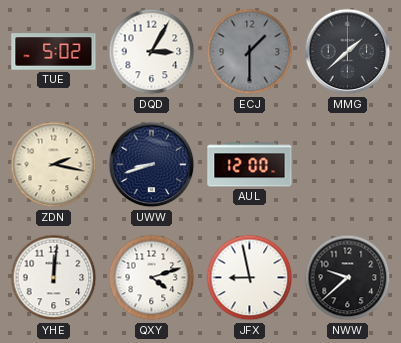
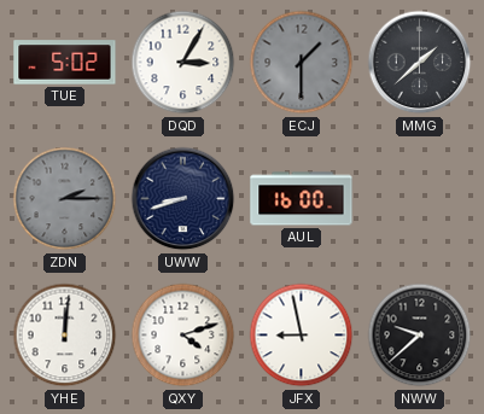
ZDN: 2:17 -> 2:15 (65, 199)
ZDN dial: cream -> grey (65, 199)
AUL: 12:00 -> 16:00 (302, 199)
